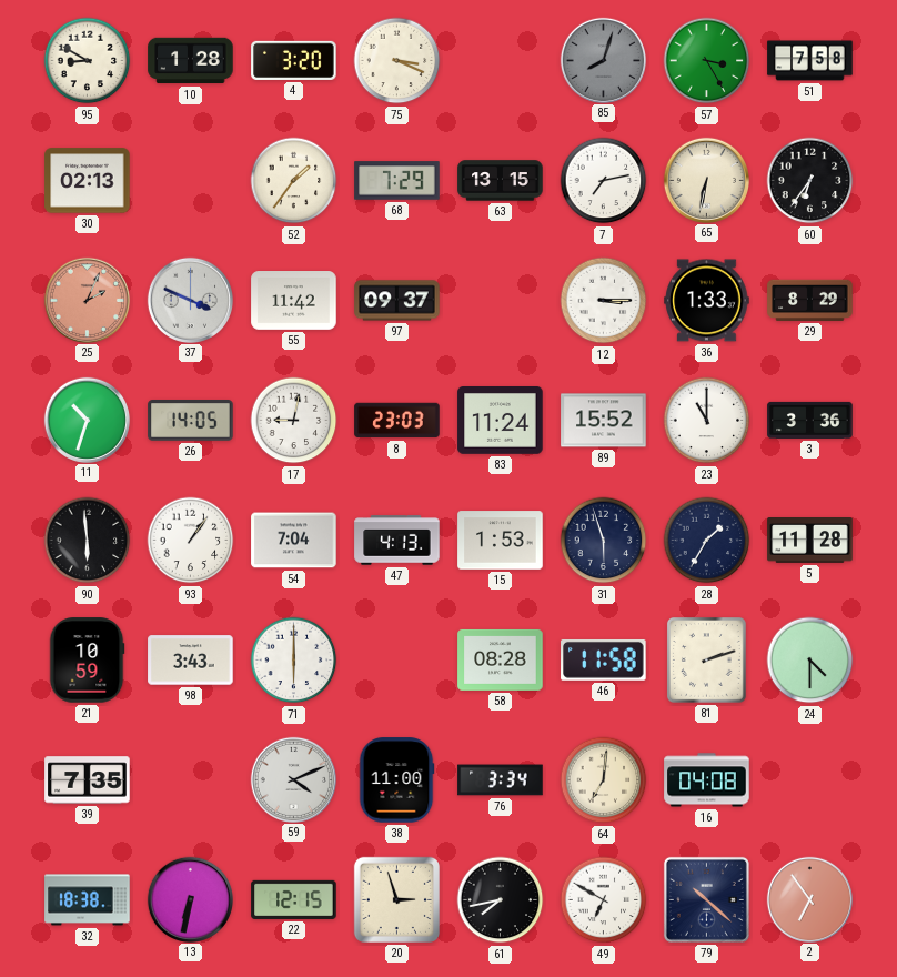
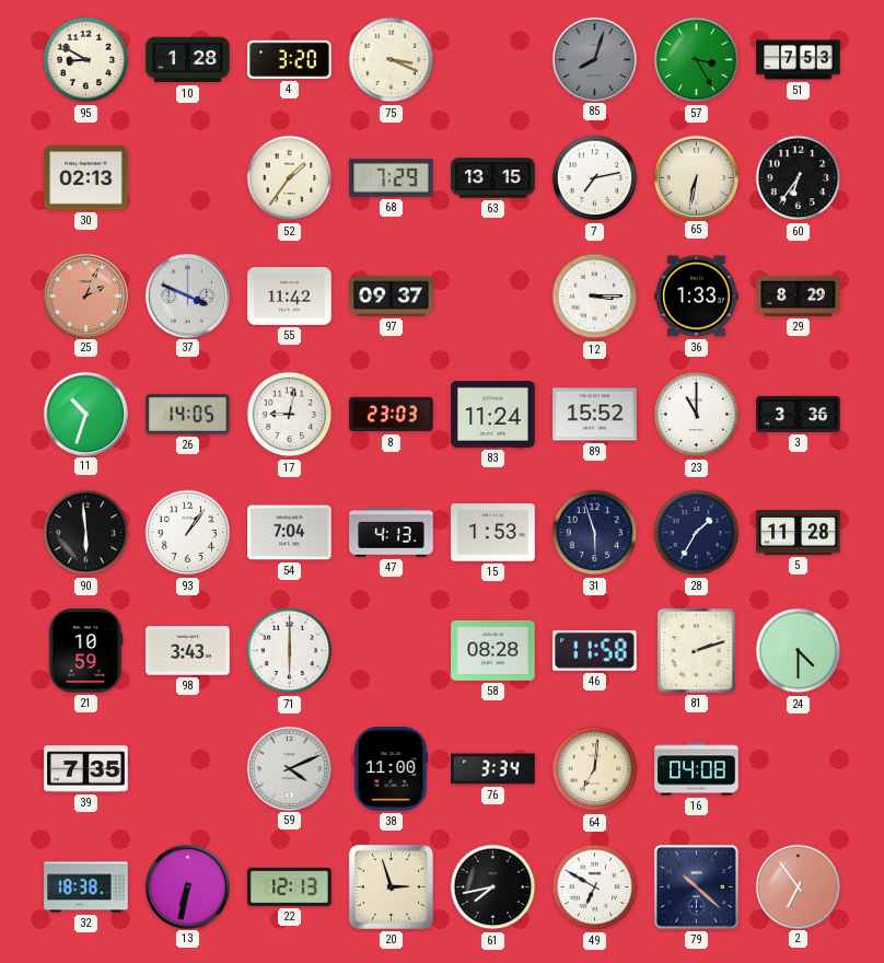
51: 7:58 -> 7:53 (799, 60)
22: 12:15 -> 12:13 (290, 886)
